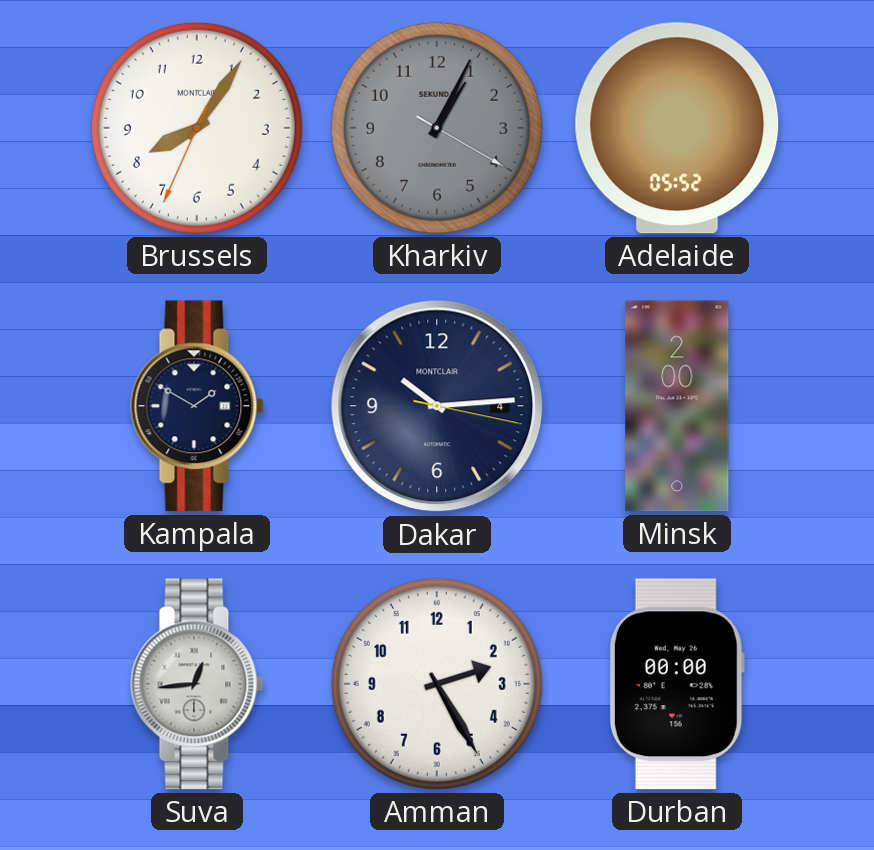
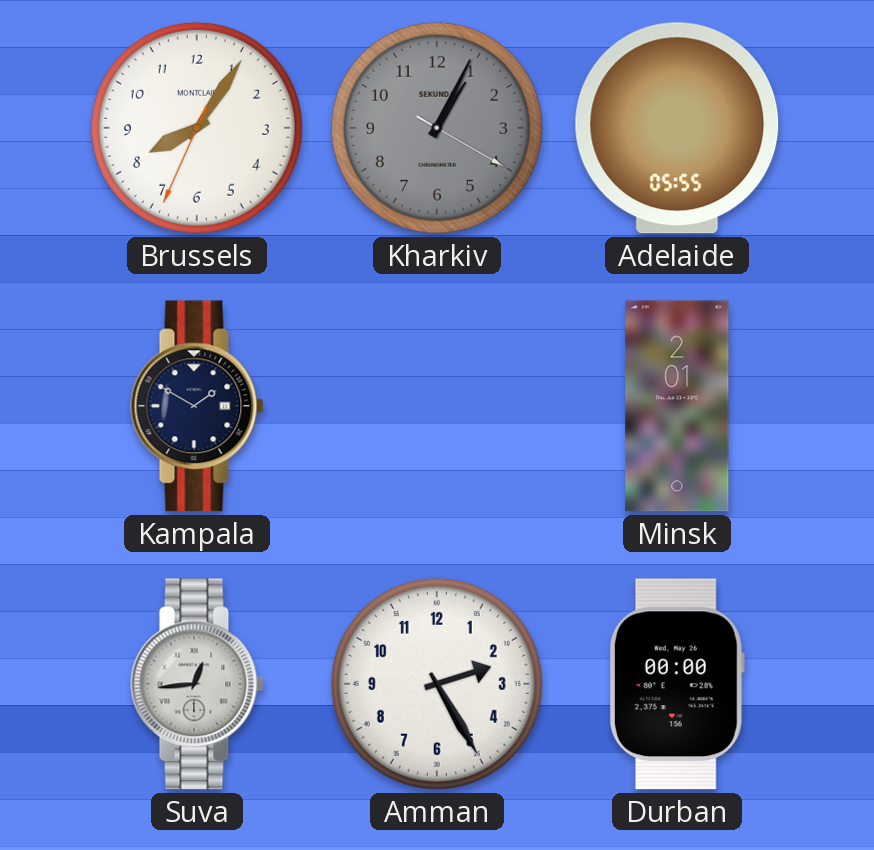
Adelaide: 05:52 -> 05:55 (677, 128)
Dakar: 10:14 -> none (437, 406)
Minsk: 2:00 -> 2:01 (677, 406)
